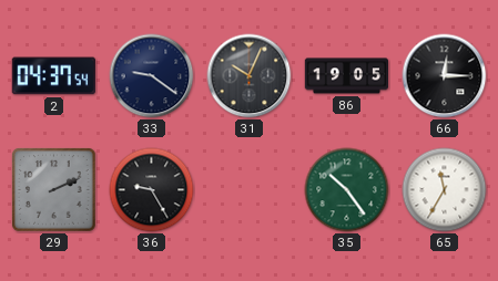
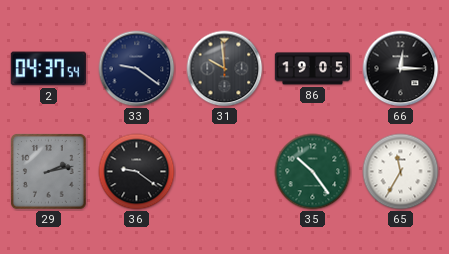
31: 10:04 -> 9:59 (225, 69)
29: 2:11 -> 2:13 (49, 172)
36: 9:25 -> 9:21 (137, 172)
